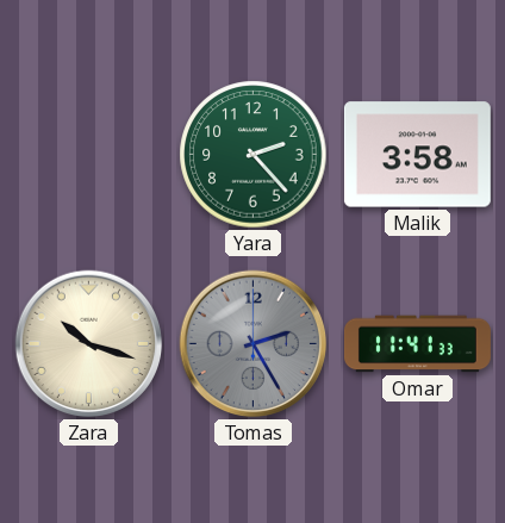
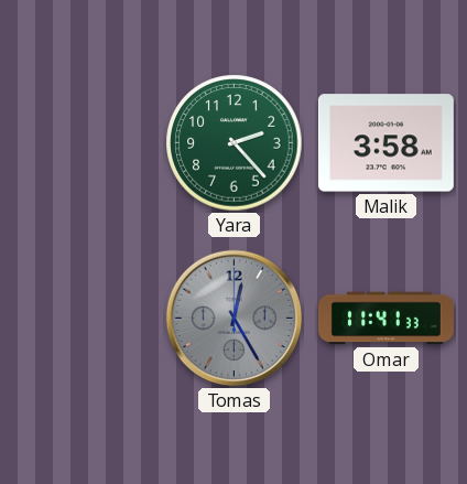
Zara: 10:18 -> none (89, 344)
Tomas: 2:25 -> 12:25 (235, 319)
